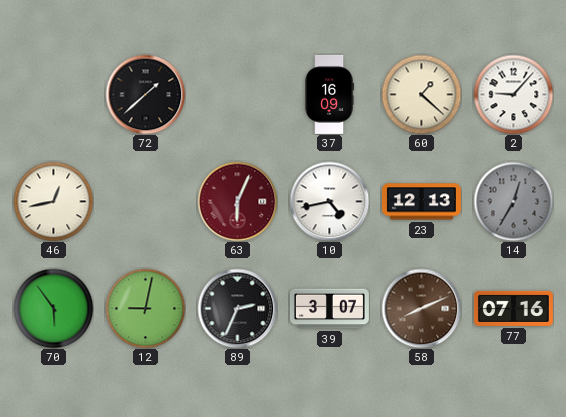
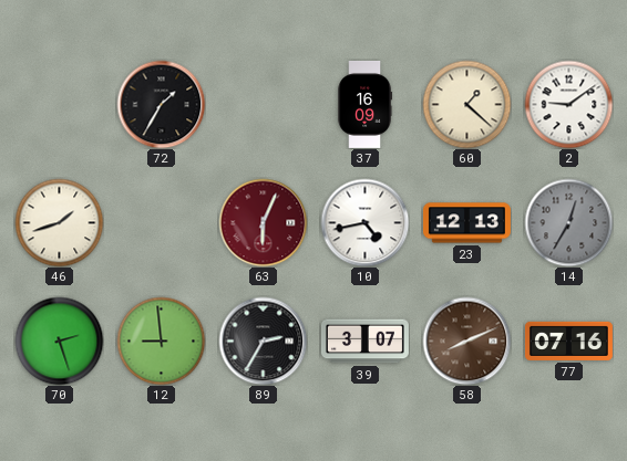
72: 1:38 -> 1:35 (161, 104)
2: 9:07 -> 9:09 (568, 104)
46: 12:43 -> 1:42 (59, 222)
70: 5:54 -> 2:27 (59, 340)
12: 9:02 -> 8:59 (161, 340)
89: 2:34 -> 2:35 (263, 340)
